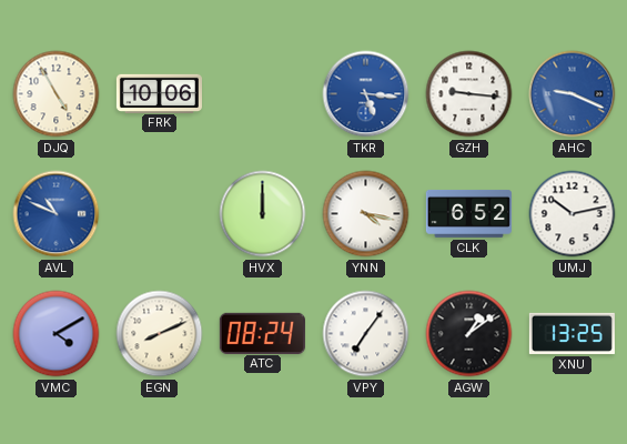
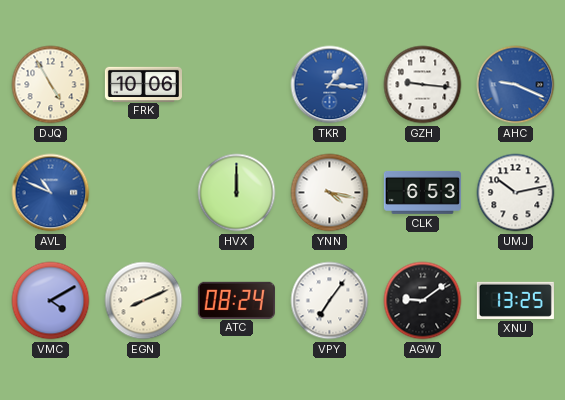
TKR: 5:16 -> 1:16 (330, 85)
CLK: 6:52 -> 6:53 (422, 192)
AGW: 1:09 -> 9:09 (423, 301)
